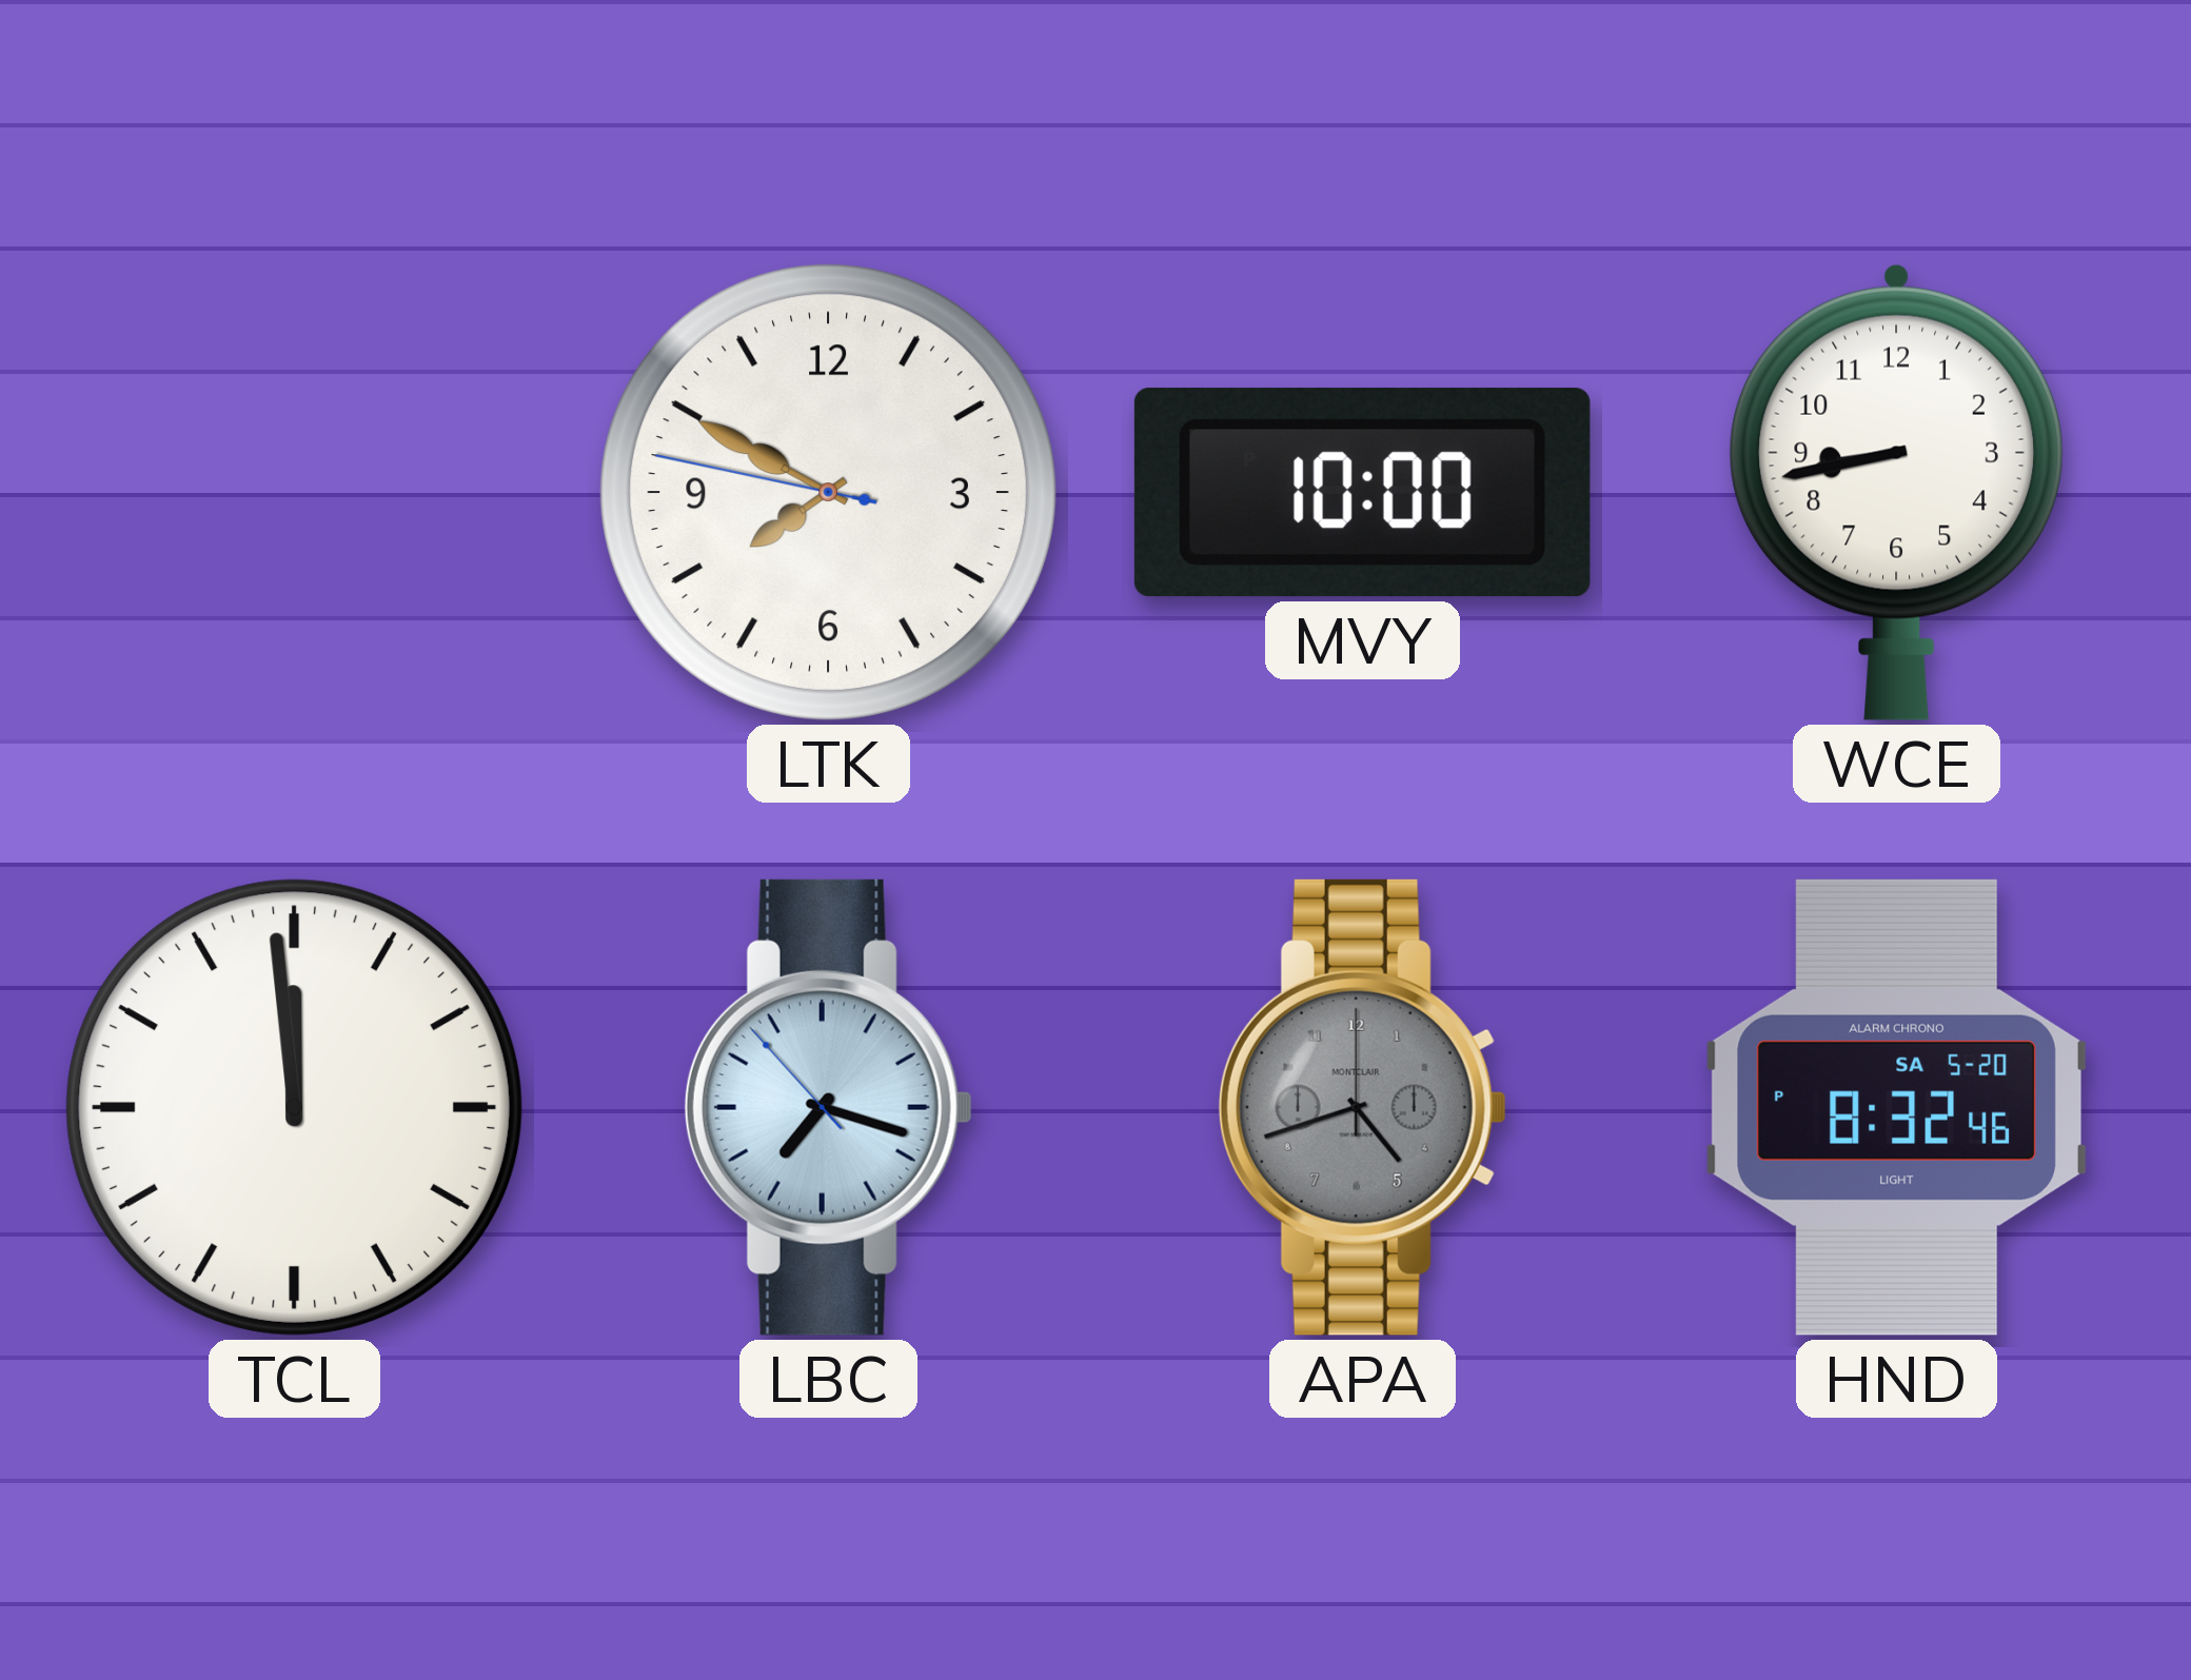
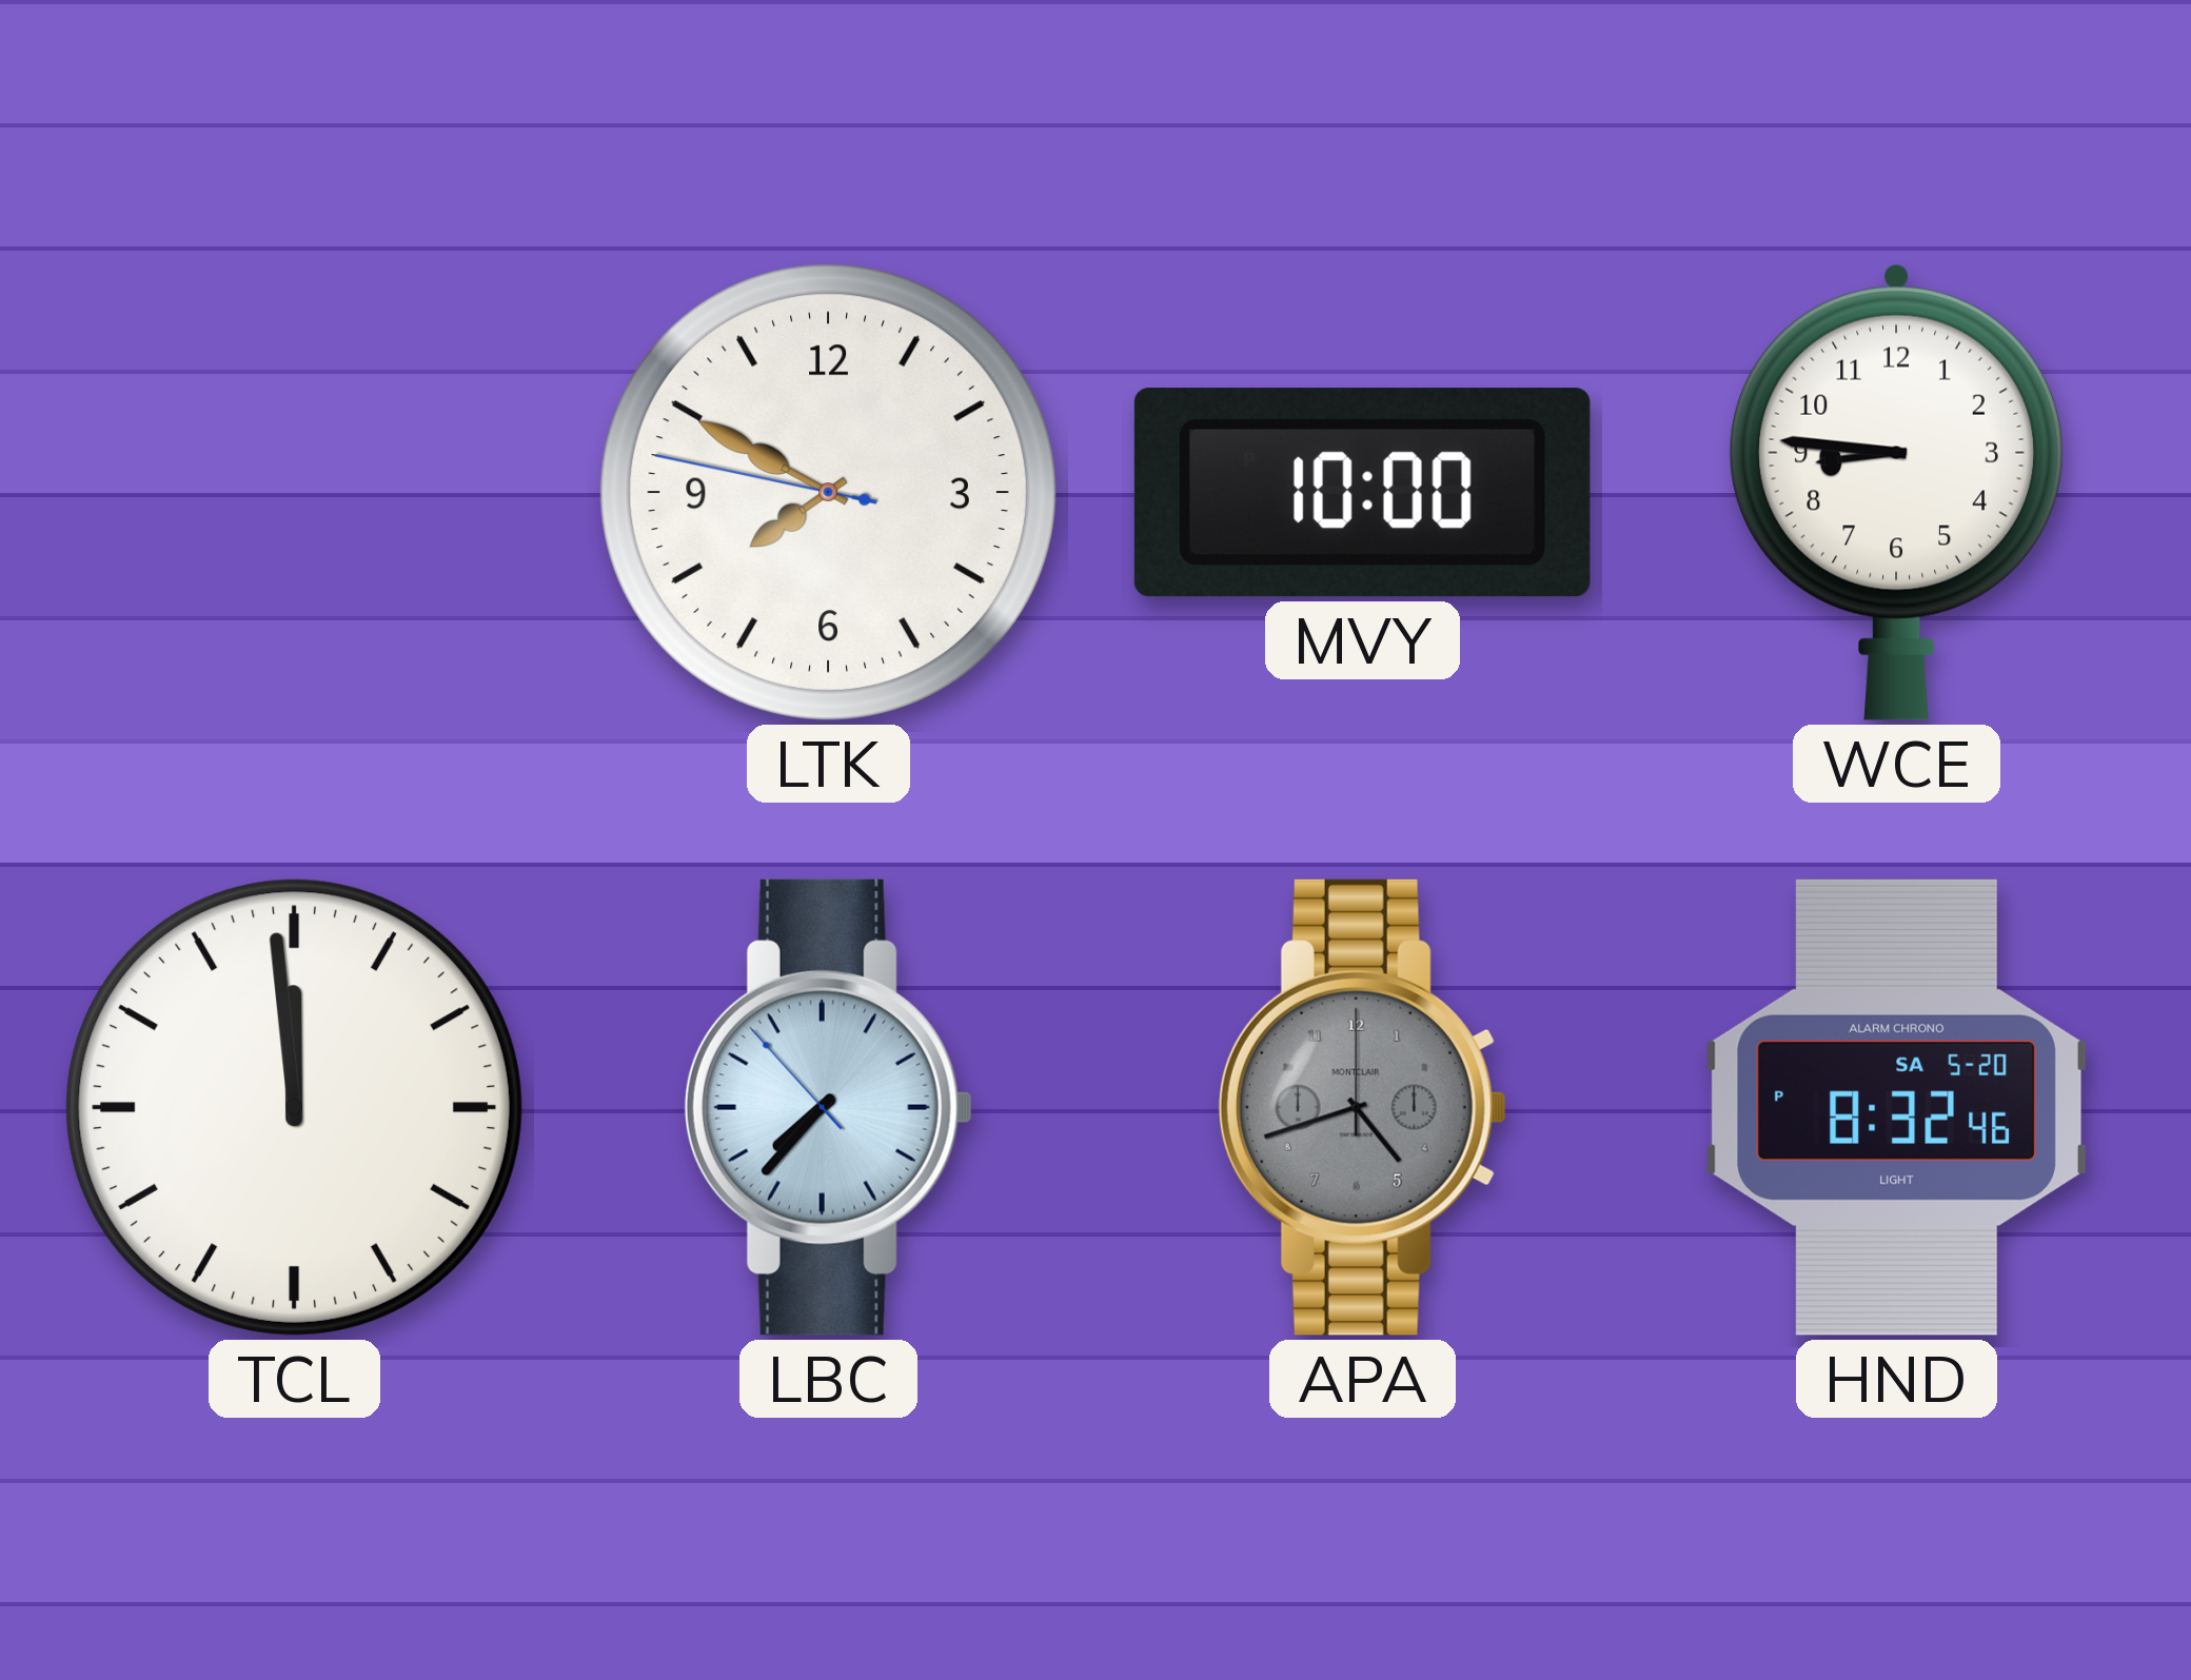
WCE: 8:43 -> 8:46 (1896, 492)
LBC: 7:17 -> 7:36 (828, 1107)
